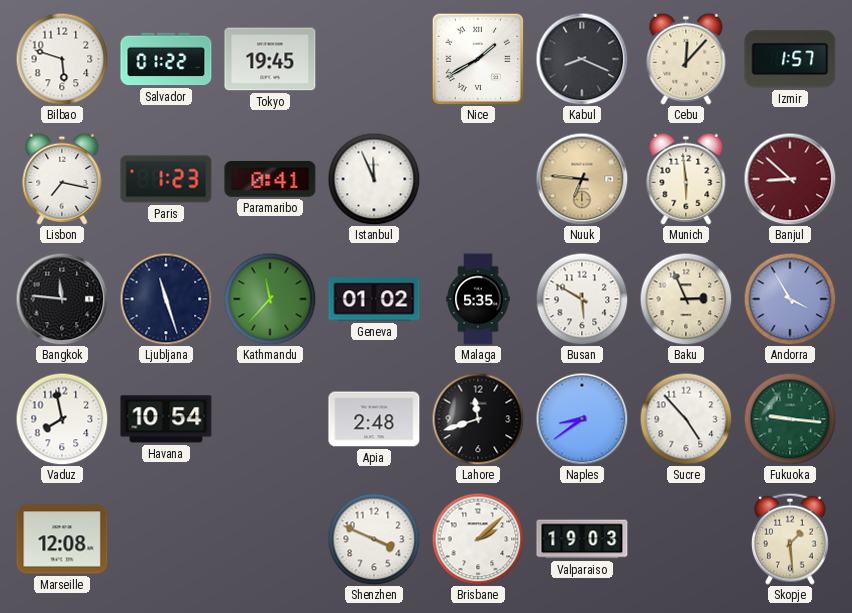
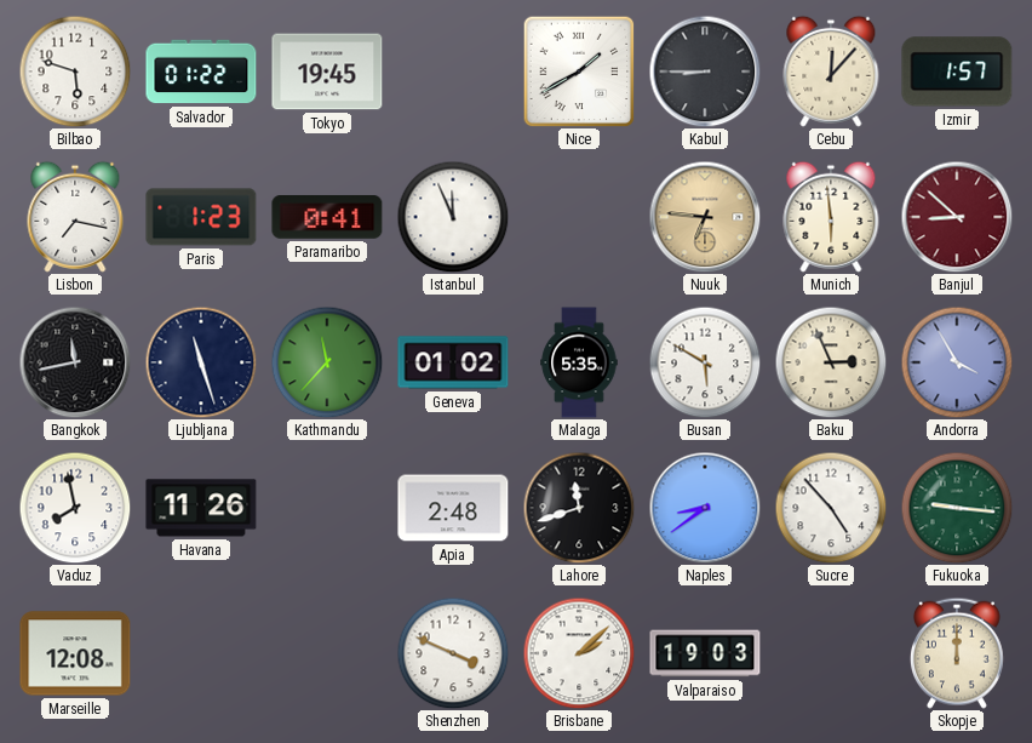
Kabul: 8:19 -> 8:45 (705, 72)
Bangkok: 11:46 -> 11:43 (75, 362)
Havana: 10:54 -> 11:26 (201, 508)
Skopje: 1:29 -> 12:00 (957, 653)
